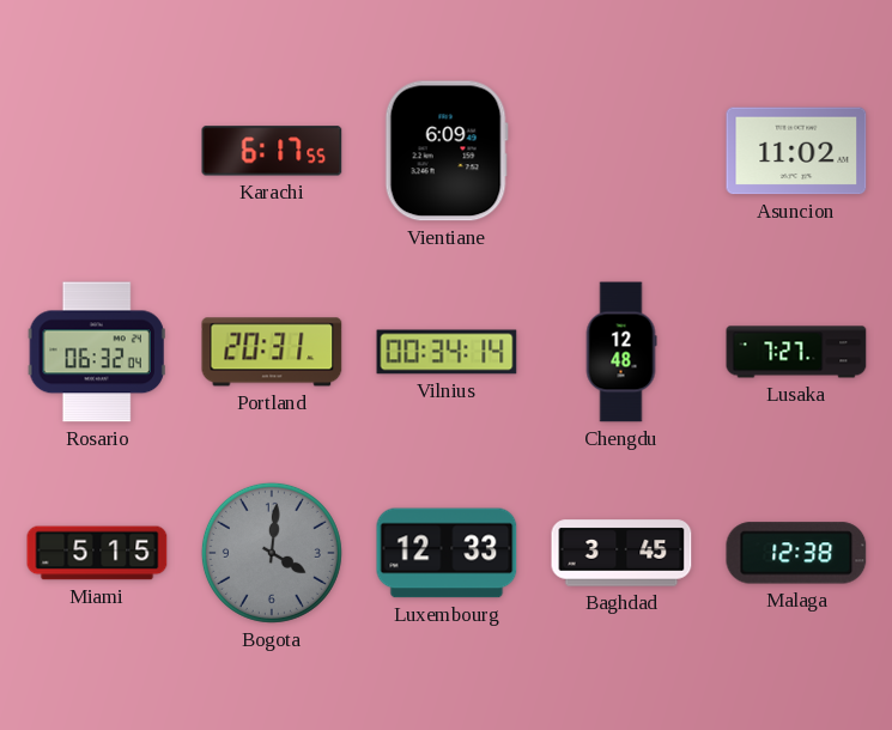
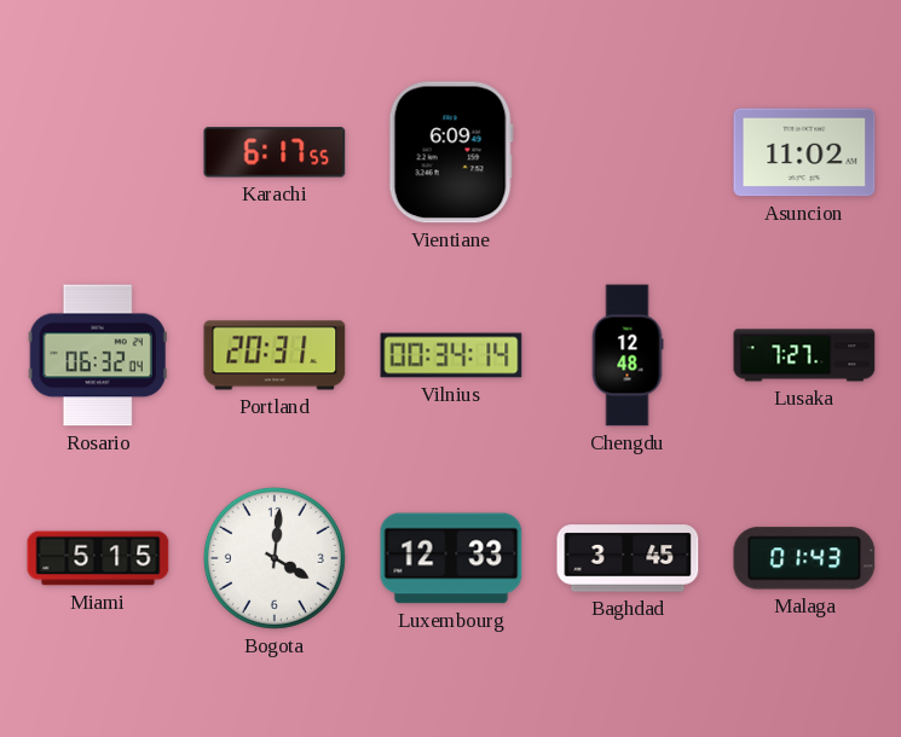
Bogota dial: grey -> white (275, 558)
Malaga: 12:38 -> 01:43 (804, 558)
